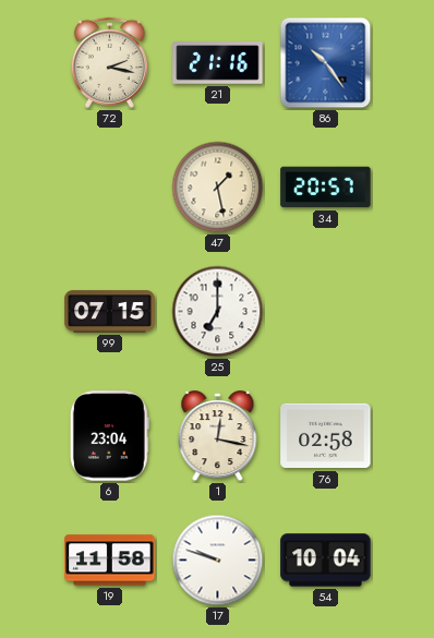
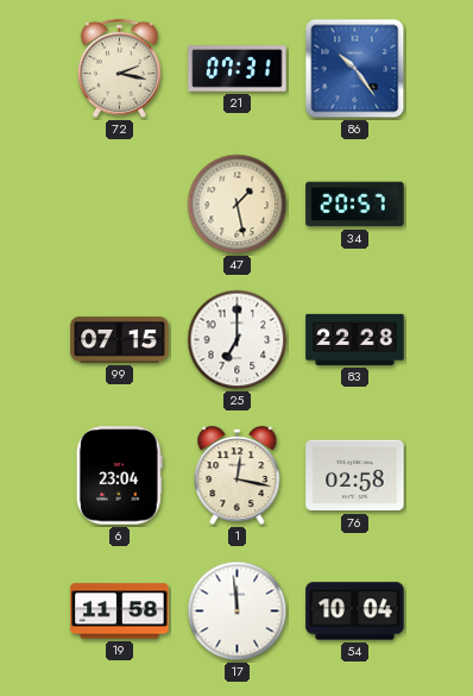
21: 21:16 -> 07:31 (238, 69)
83: none -> 22:28 (355, 339)
17: 9:48 -> 11:59 (238, 612)
